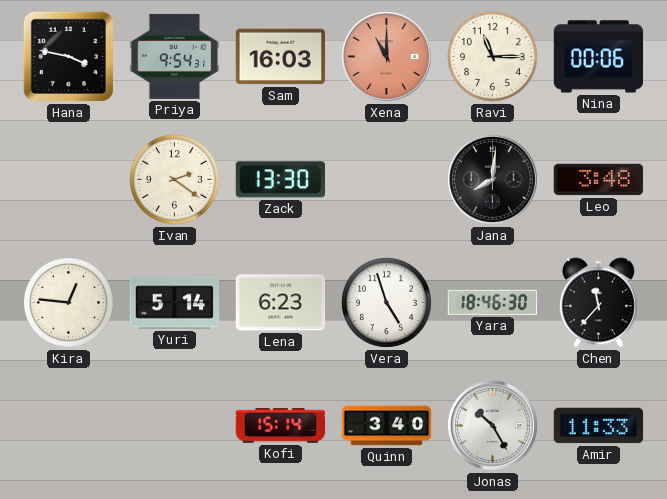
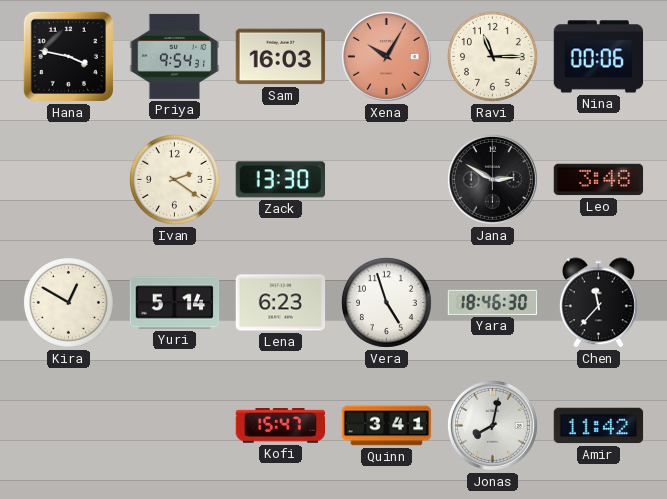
Xena: 11:00 -> 10:05 (386, 56)
Jana: 8:01 -> 2:50 (492, 179)
Kira: 12:46 -> 12:50 (68, 302)
Kofi: 15:14 -> 15:47 (281, 426)
Quinn: 3:40 -> 3:41 (387, 426)
Jonas: 10:25 -> 8:02 (492, 425)
Amir: 11:33 -> 11:42 (599, 426)
